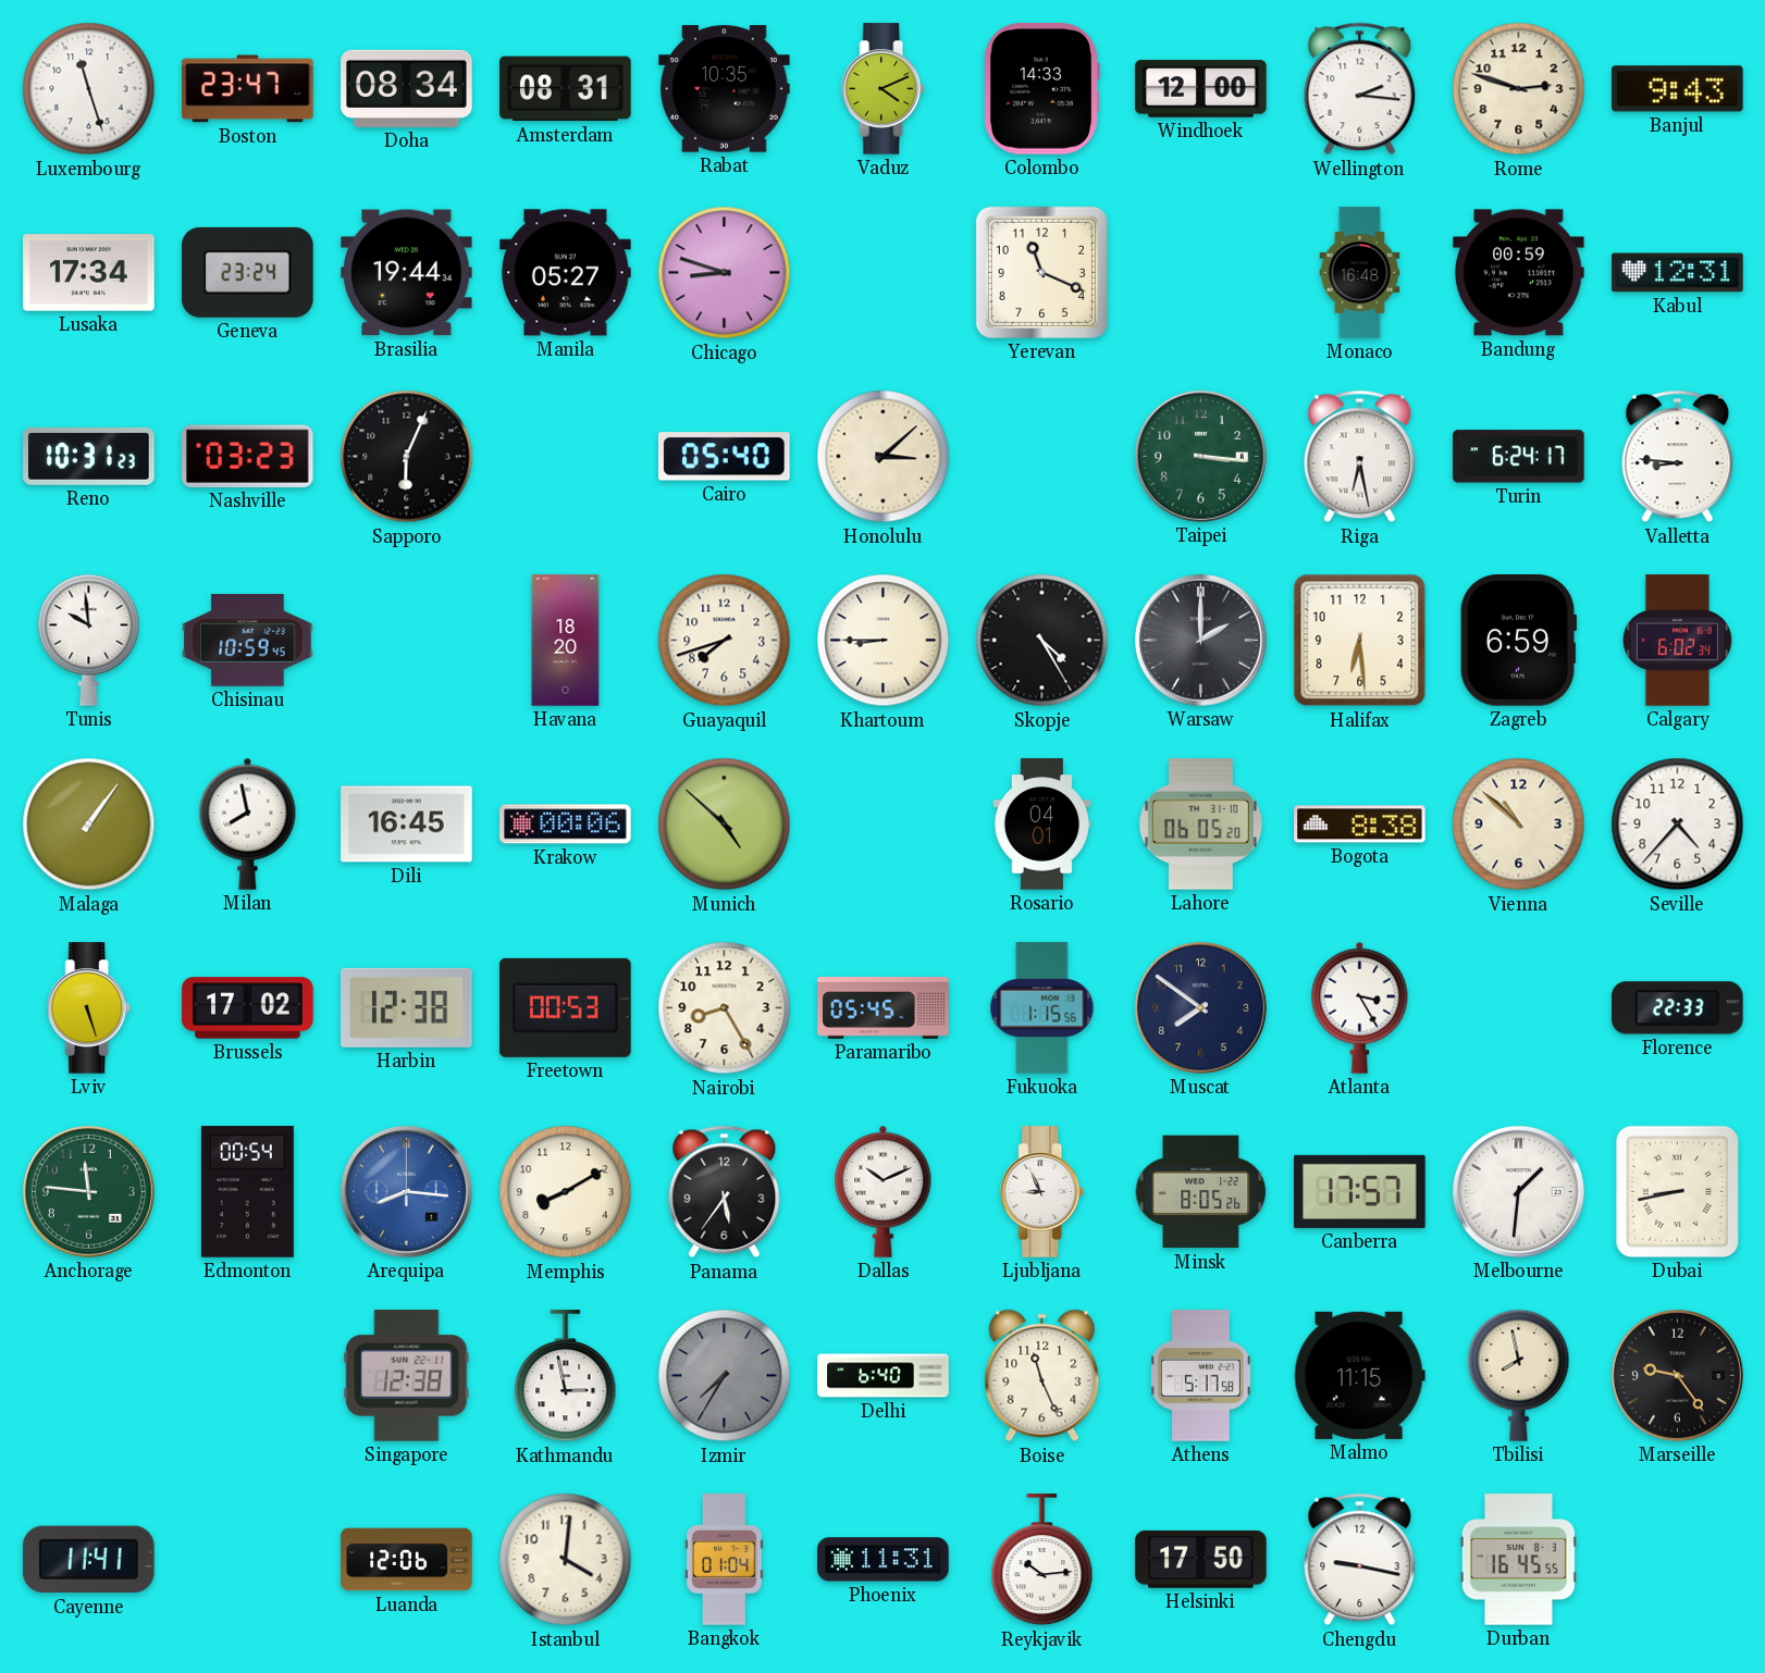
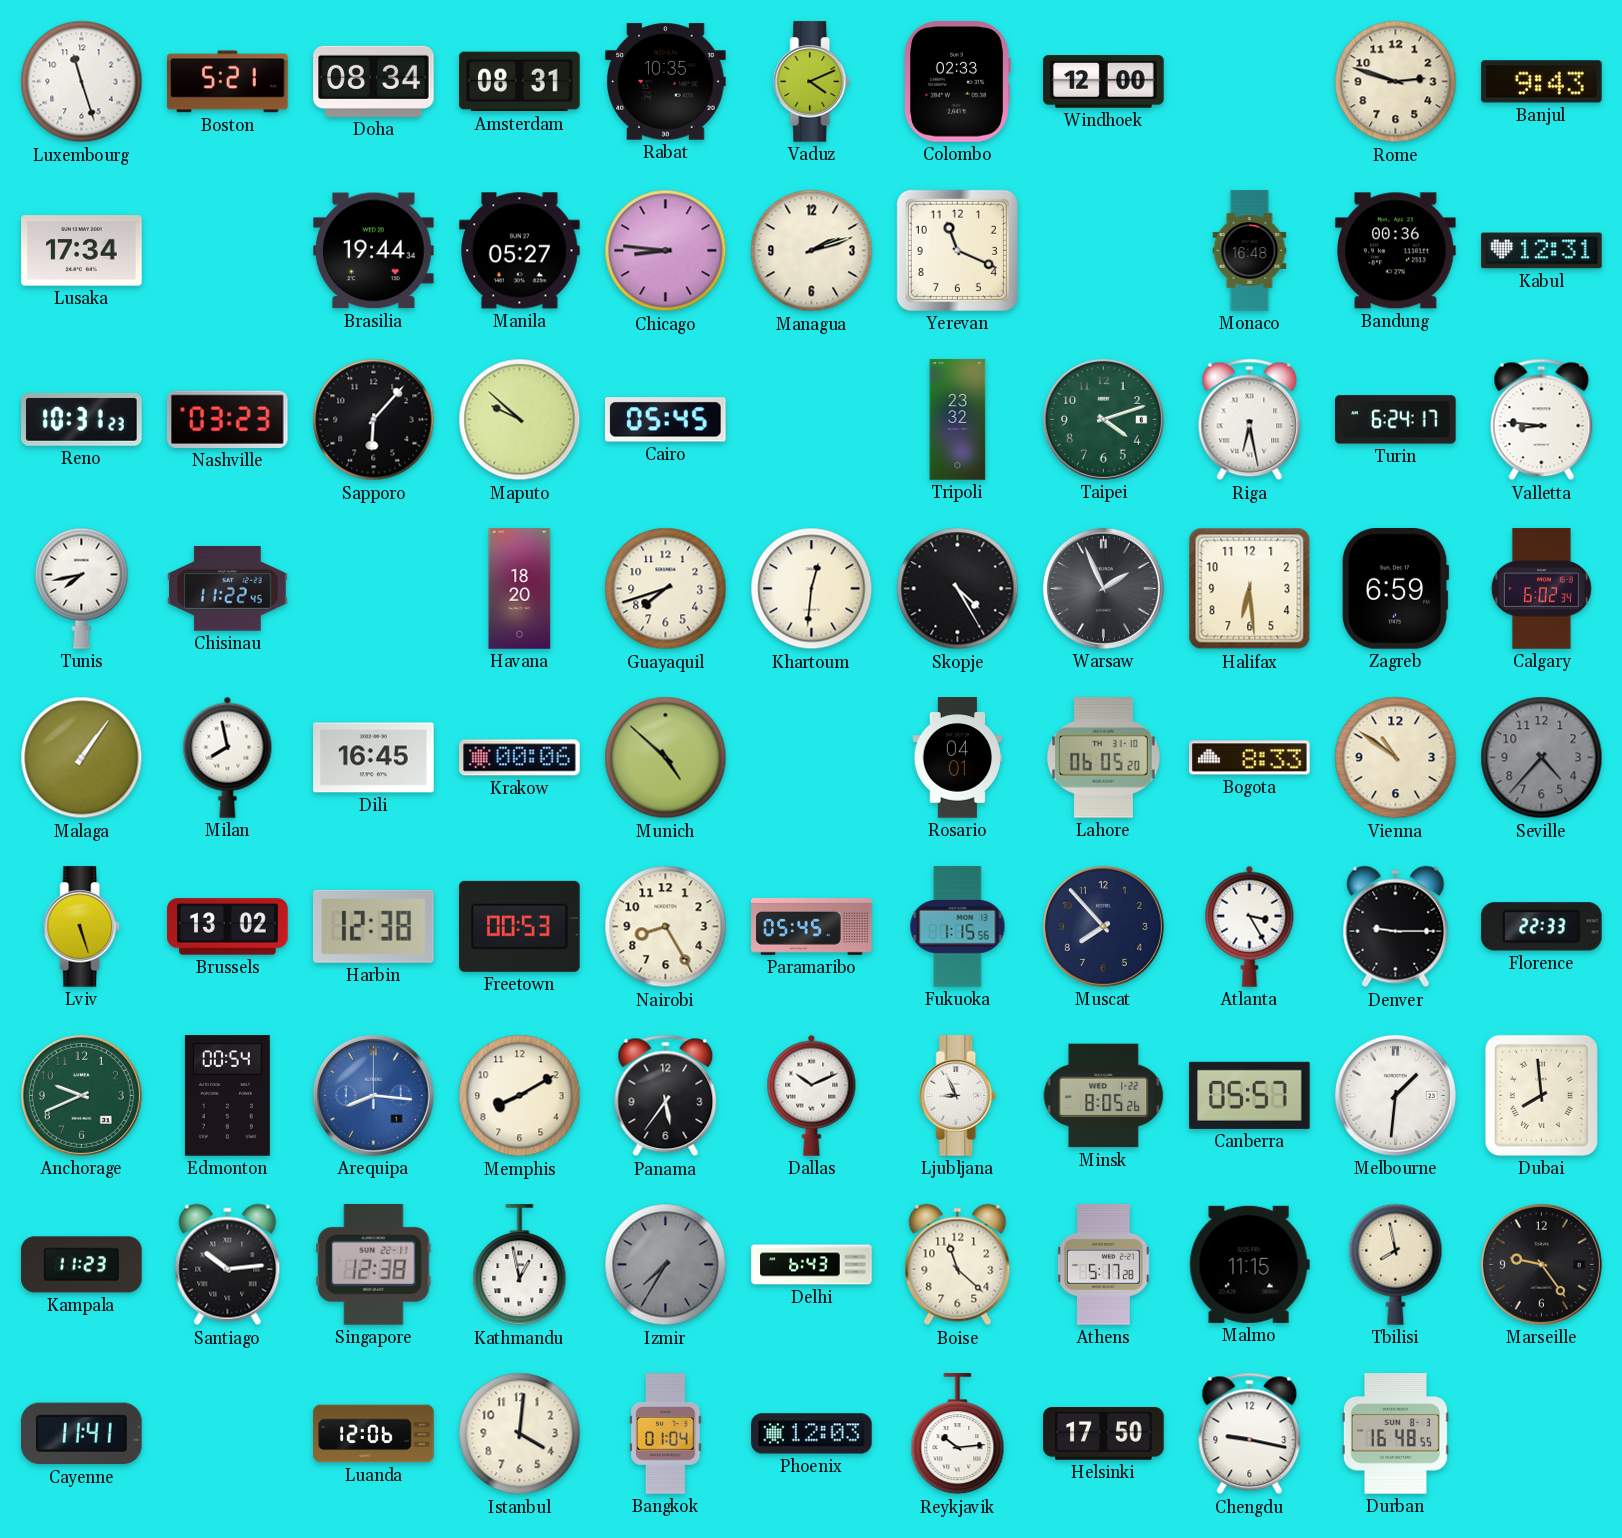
Boston: 23:47 -> 5:21 (228, 82)
Colombo: 14:33 -> 02:33 (958, 82)
Wellington: 2:16 -> none (1360, 89)
Geneva: 23:24 -> none (248, 272)
Chicago: 8:48 -> 8:46 (666, 251)
Managua: none -> 2:12 (812, 251)
Bandung: 00:59 -> 00:36 (1396, 251)
Sapporo: 6:04 -> 6:07 (374, 420)
Maputo: none -> 9:52 (520, 420)
Cairo: 05:40 -> 05:45 (666, 420)
Honolulu: 3:08 -> none (884, 457)
Tripoli: none -> 23:32 (958, 420)
Taipei: 3:16 -> 4:12 (1103, 419)
Tunis: 9:59 -> 7:43 (82, 588)
Chisinau: 10:59 -> 11:22 (228, 589)
Khartoum: 8:45 -> 12:31 (812, 589)
Warsaw: 2:00 -> 1:56 (1103, 588)
Bogota: 8:38 -> 8:33 (1250, 758)
Vienna: 10:52 -> 10:51 (1396, 758)
Seville dial: white -> grey (1542, 758)
Brussels: 17:02 -> 13:02 (228, 927)
Muscat: 7:51 -> 7:53 (1103, 926)
Denver: none -> 9:15 (1396, 927)
Anchorage: 11:46 -> 9:41 (81, 1095)
Canberra: 17:57 -> 05:57 (1250, 1095)
Dubai: 8:43 -> 7:59 (1541, 1095)
Kampala: none -> 11:23 (82, 1265)
Santiago: none -> 10:14 (228, 1265)
Kathmandu: 2:58 -> 12:58 (520, 1265)
Delhi: 6:40 -> 6:43 (812, 1265)
Boise: 11:26 -> 11:22 (958, 1265)
Athens: 5:17:58 -> 5:17:28 (1103, 1265)
Phoenix: 11:31 -> 12:03 (812, 1434)
Durban: 16:45 -> 16:48 (1395, 1434)
